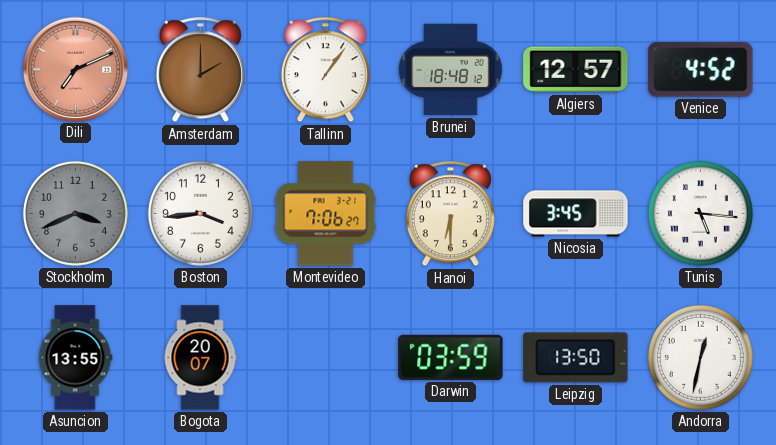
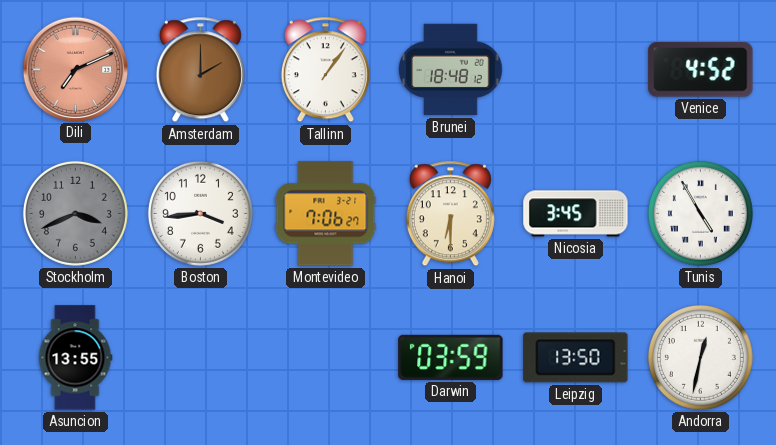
Algiers: 12:57 -> none (576, 70)
Tunis: 5:16 -> 4:55 (700, 213)
Bogota: 20:07 -> none (200, 358)
